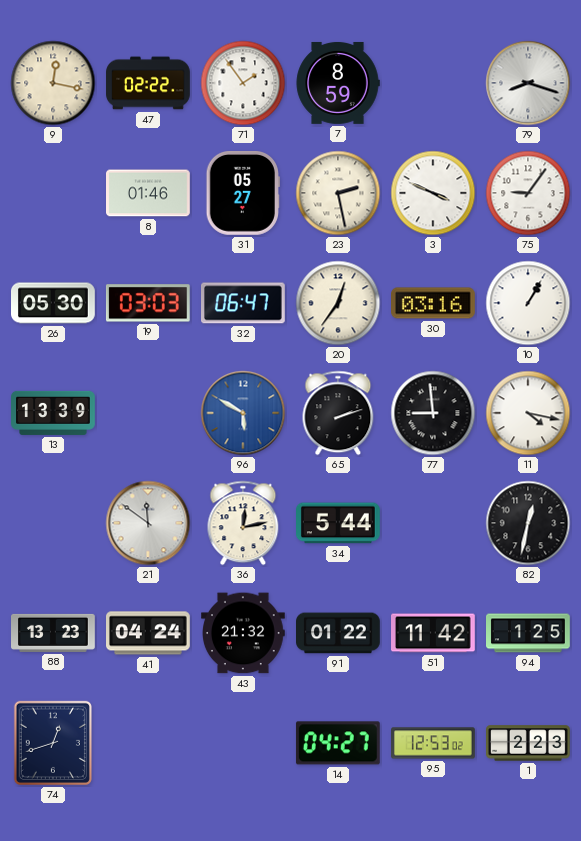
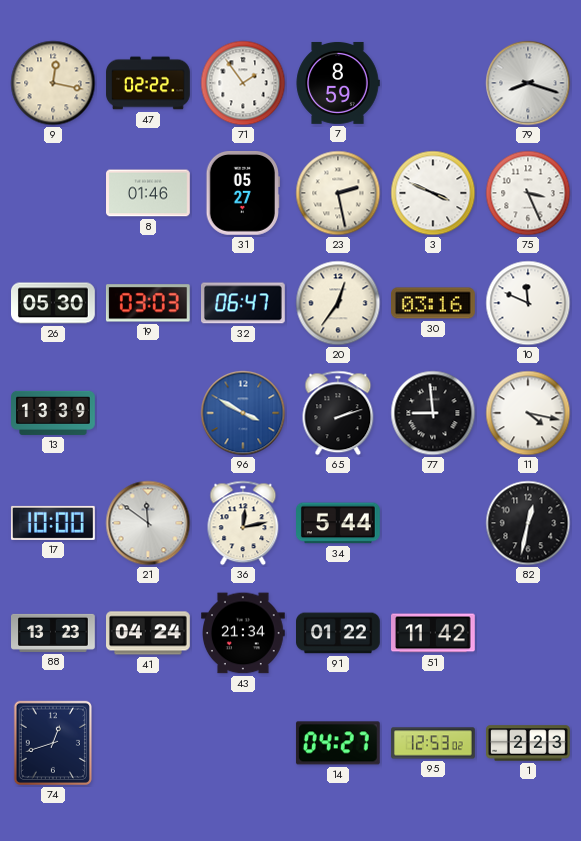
75: 9:06 -> 3:26 (528, 193)
10: 1:05 -> 11:49 (528, 303)
96: 5:50 -> 3:50 (243, 413)
17: none -> 10:00 (53, 523)
43: 21:32 -> 21:34 (244, 633)
94: 1:25 -> none (529, 633)
